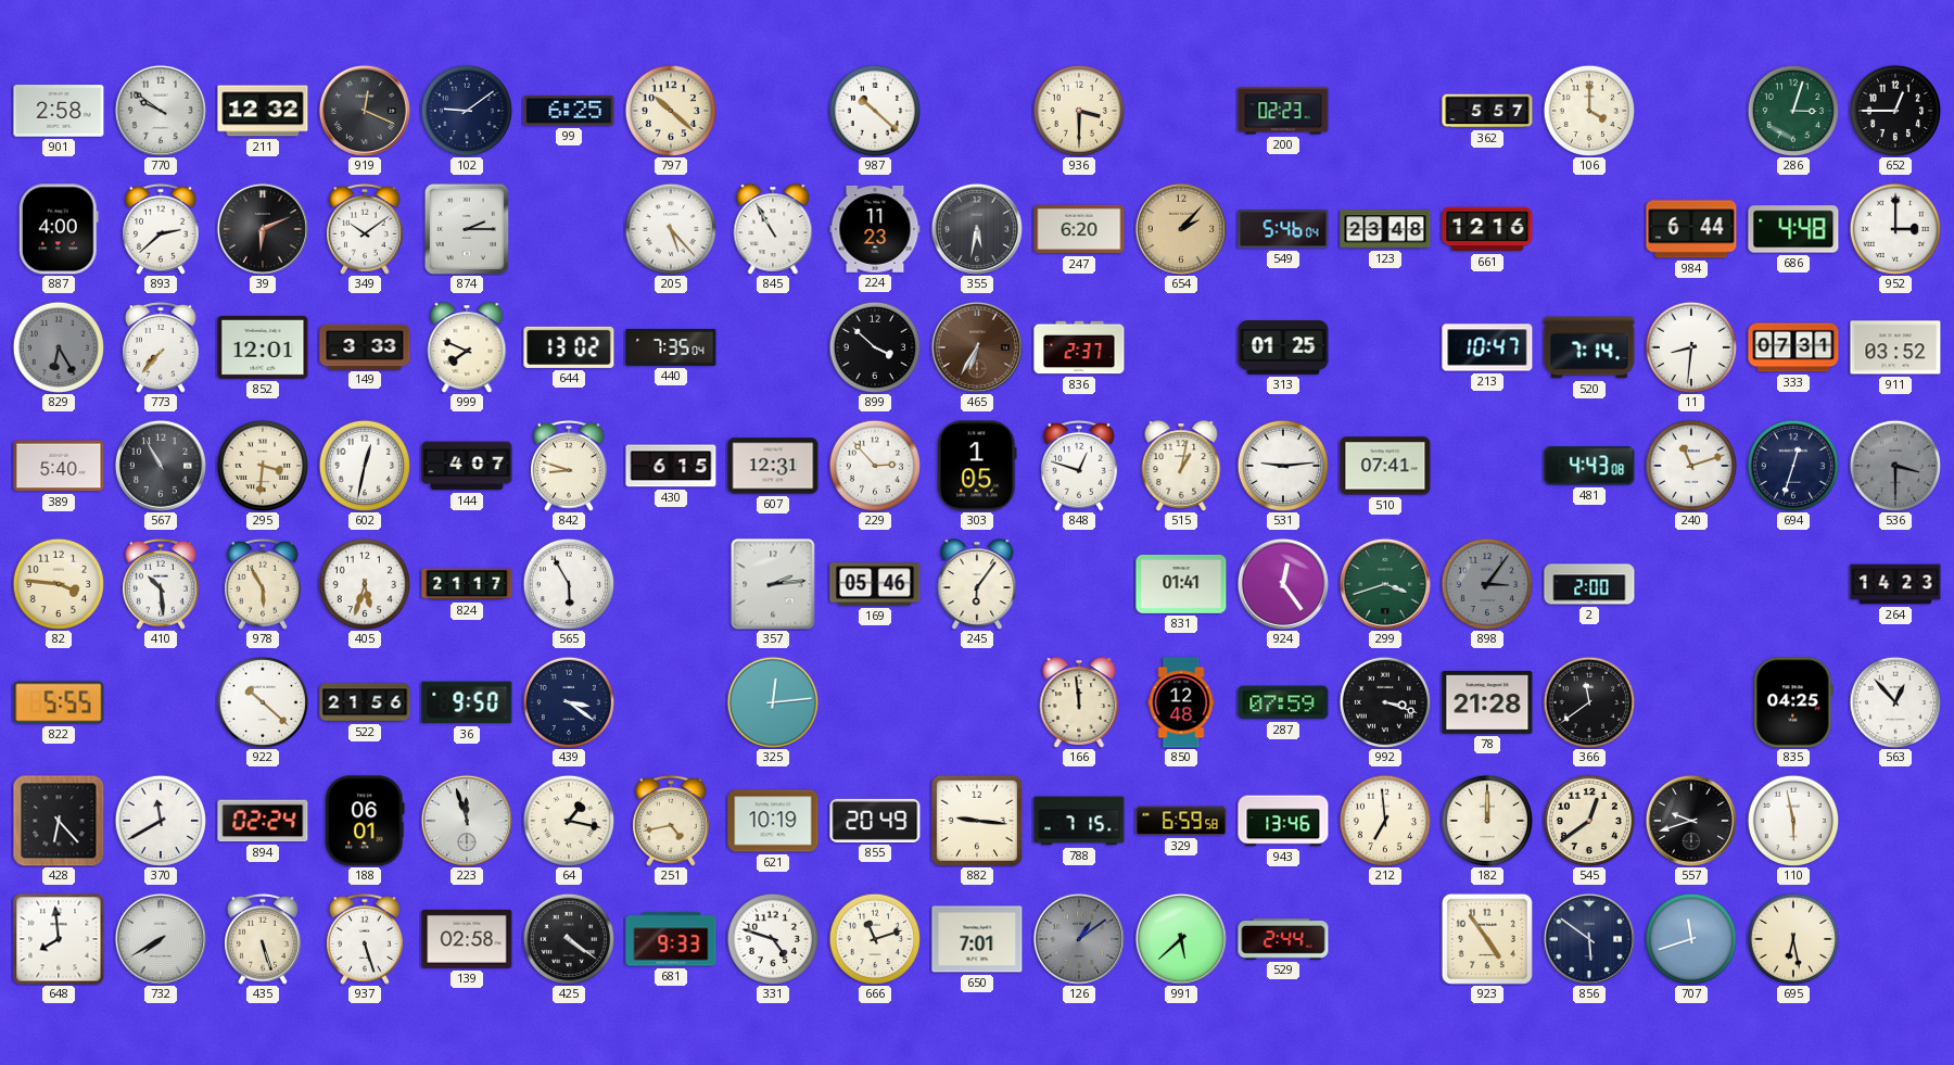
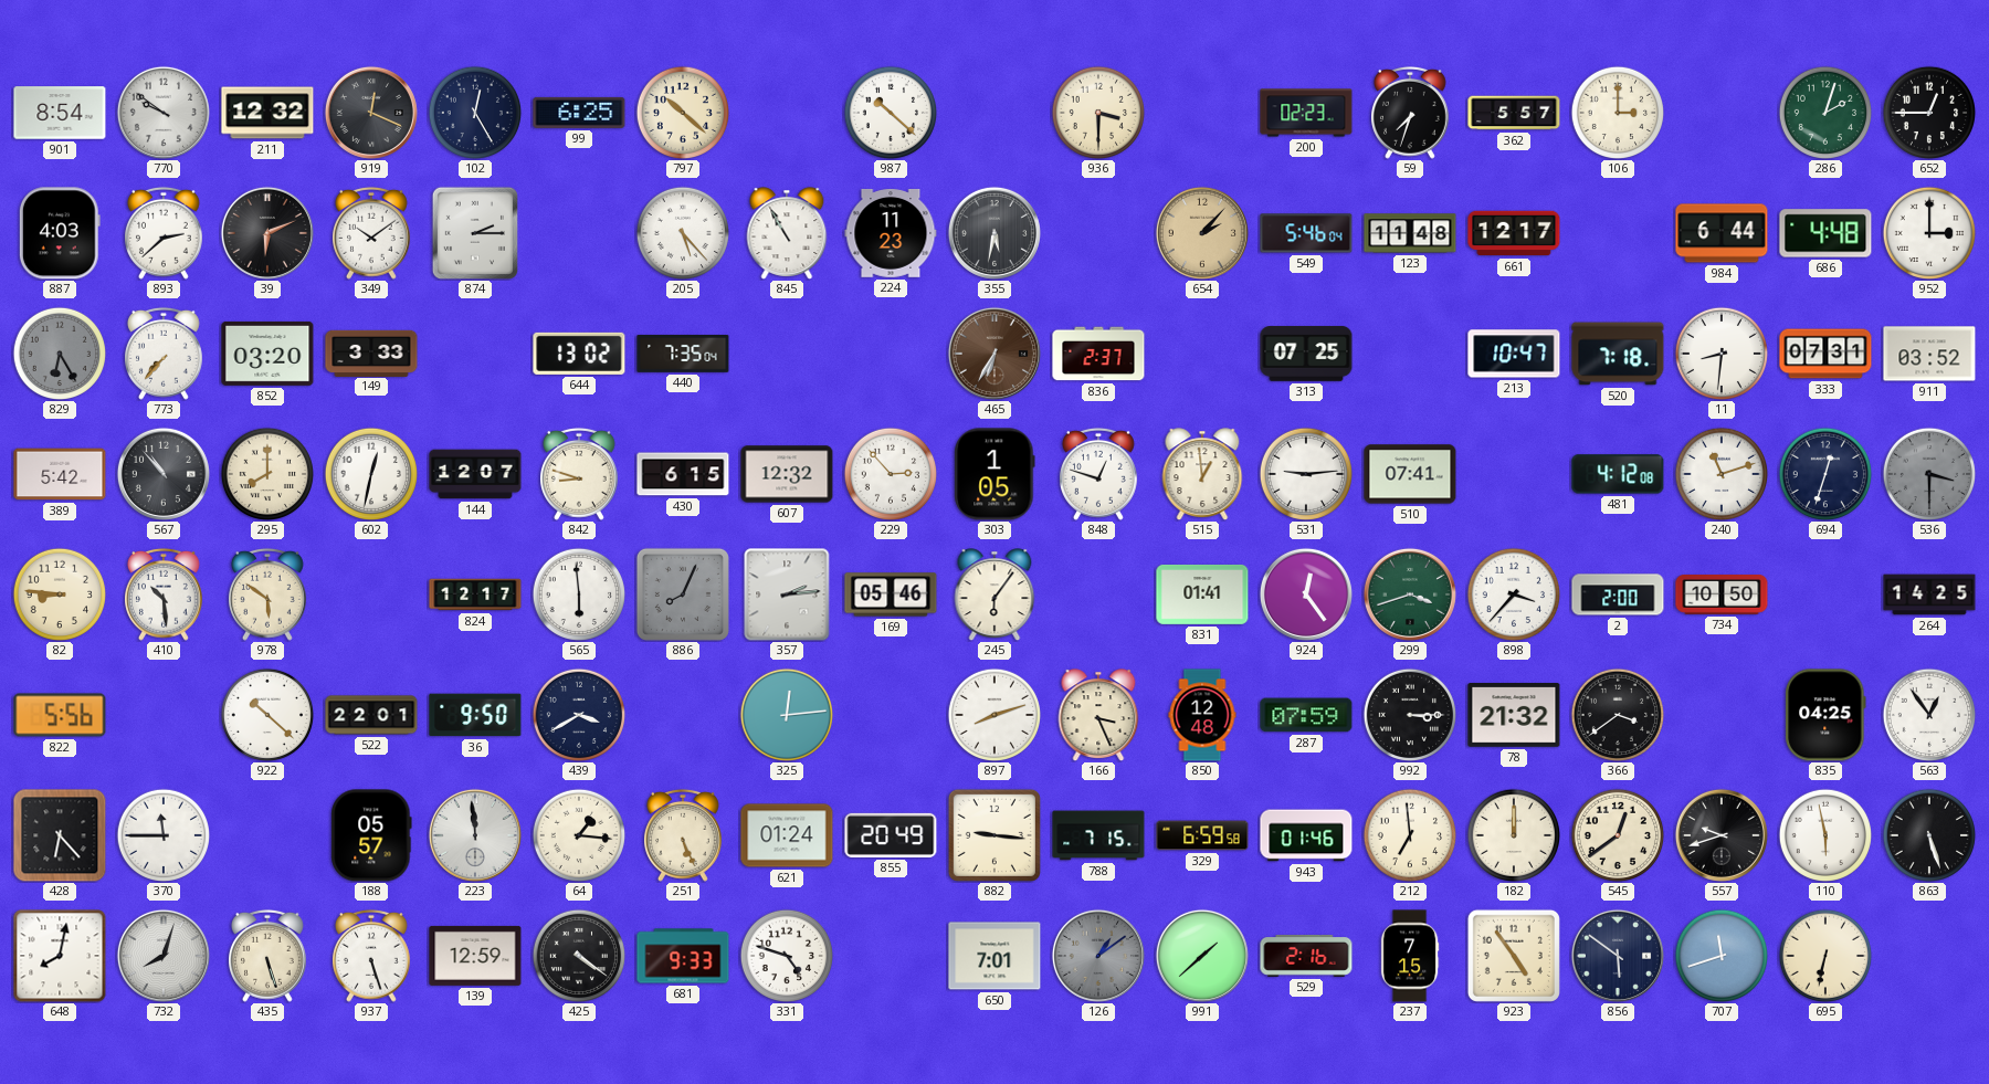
901: 2:58 -> 8:54 (60, 113)
102: 9:09 -> 12:25 (474, 112)
59: none -> 7:33 (1411, 113)
106: 4:00 -> 3:00 (1617, 112)
286: 3:03 -> 2:03 (1824, 112)
887: 4:00 -> 4:03 (60, 233)
247: 6:20 -> none (1079, 229)
123: 23:48 -> 11:48 (1410, 233)
661: 12:16 -> 12:17 (1514, 233)
852: 12:01 -> 03:20 (267, 354)
999: 7:49 -> none (467, 347)
899: 3:52 -> none (874, 346)
313: 01:25 -> 07:25 (1306, 354)
520: 7:14 -> 7:18 (1618, 354)
389: 5:40 -> 5:42 (60, 474)
567: 10:55 -> 10:53 (164, 474)
295: 3:31 -> 8:00 (266, 473)
144: 4:07 -> 12:07 (475, 474)
607: 12:31 -> 12:32 (787, 474)
515: 1:02 -> 12:59 (1202, 474)
481: 4:43 -> 4:12 (1618, 474)
82: 3:46 -> 8:46 (59, 593)
978: 5:55 -> 5:51 (269, 594)
405: 5:33 -> none (364, 583)
824: 21:17 -> 12:17 (475, 594)
565: 5:55 -> 5:59 (578, 593)
886: none -> 8:04 (683, 594)
898: 3:06 -> 3:37 (1513, 593)
898 dial: grey -> white (1513, 593)
734: none -> 10:50 (1722, 596)
264: 14:23 -> 14:25 (1929, 594)
822: 5:55 -> 5:56 (60, 715)
522: 21:56 -> 22:01 (371, 715)
439: 3:21 -> 3:40 (578, 714)
897: none -> 8:12 (993, 714)
166: 11:59 -> 3:26 (1098, 715)
992: 3:18 -> 3:15 (1409, 714)
78: 21:28 -> 21:32 (1514, 716)
366: 11:39 -> 3:39 (1617, 714)
563: 12:53 -> 12:54 (1928, 714)
370: 11:40 -> 11:45 (162, 834)
894: 02:24 -> none (263, 821)
188: 06:01 -> 05:57 (371, 835)
223: 11:57 -> 11:59 (475, 835)
64: 1:17 -> 1:16 (578, 834)
251: 4:43 -> 5:26 (684, 835)
621: 10:19 -> 01:24 (787, 835)
943: 13:46 -> 01:46 (1306, 835)
863: none -> 5:27 (1928, 834)
648: 7:59 -> 8:02 (60, 956)
732: 7:40 -> 8:03 (164, 956)
139: 02:58 -> 12:59 (475, 956)
666: 11:12 -> none (874, 938)
991: 5:38 -> 1:38 (1202, 956)
529: 2:44 -> 2:16 (1306, 957)
237: none -> 7:15 (1410, 956)
695: 6:28 -> 6:32 (1824, 955)
